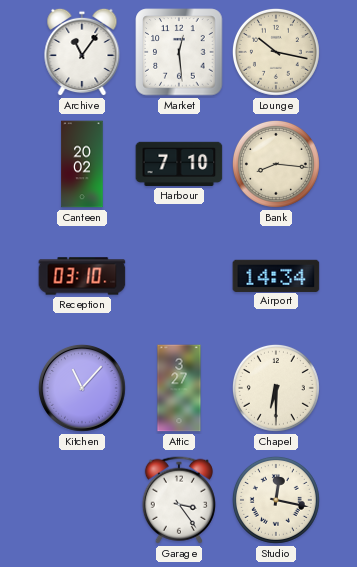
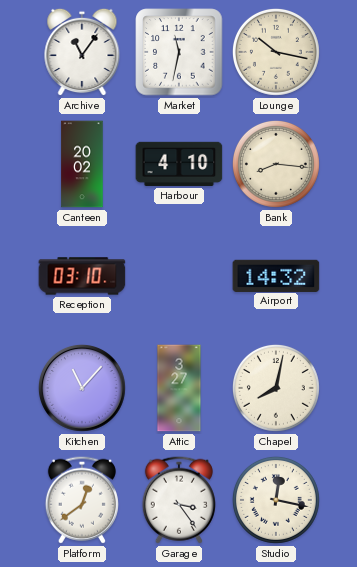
Market: 12:29 -> 11:32 (179, 52)
Harbour: 7:10 -> 4:10 (179, 164)
Airport: 14:34 -> 14:32 (276, 275)
Chapel: 6:30 -> 8:02 (276, 388)
Platform: none -> 12:39 (82, 500)
